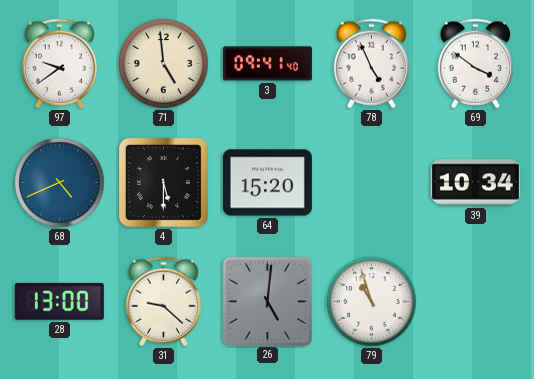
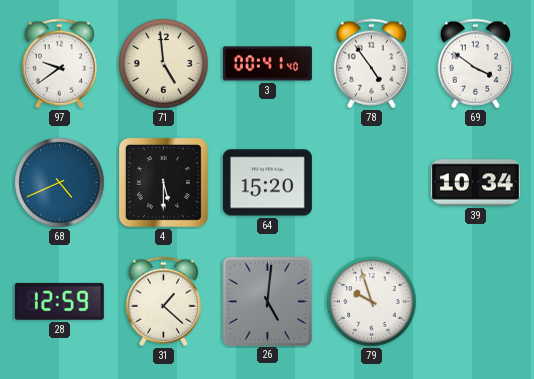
3: 09:41 -> 00:41 (267, 64)
78: 4:56 -> 4:54 (371, 64)
28: 13:00 -> 12:59 (59, 301)
31: 9:22 -> 1:22 (163, 302)
79: 10:57 -> 9:57 (372, 302)
